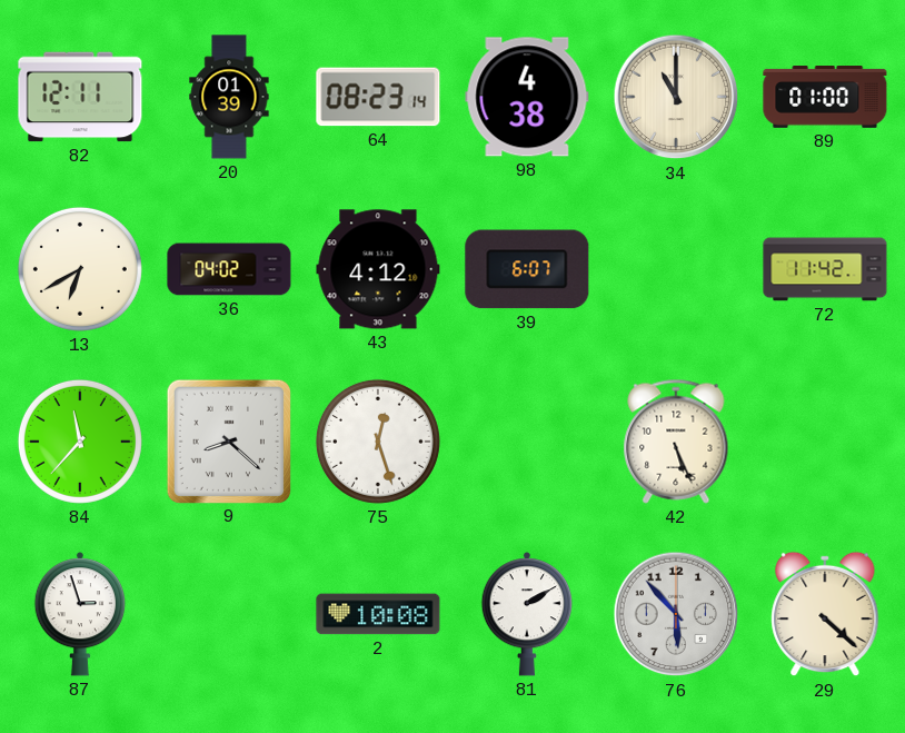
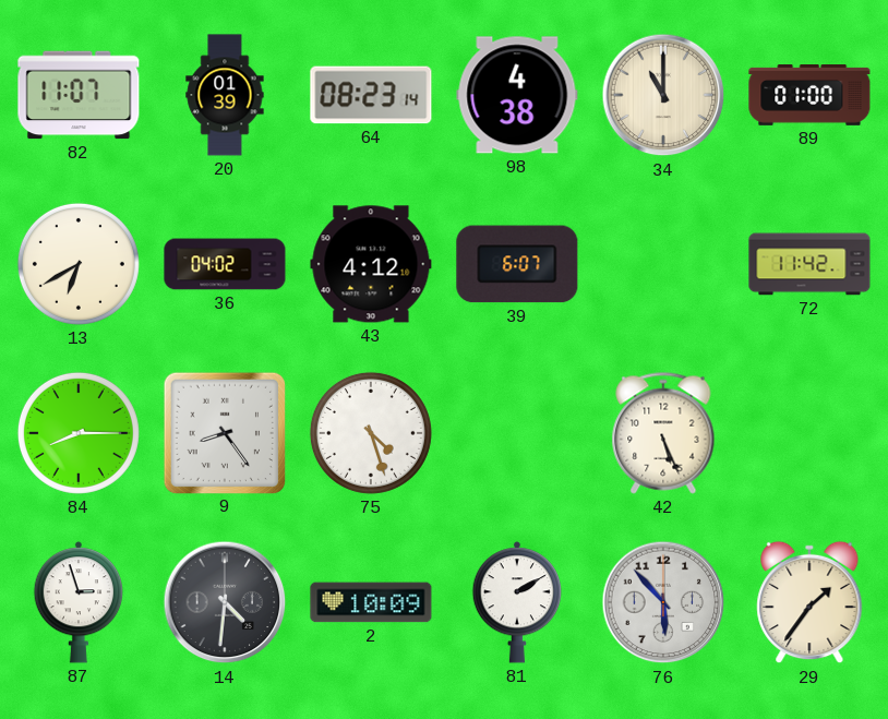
82: 12:11 -> 11:07 (79, 95)
84: 11:37 -> 8:15 (79, 433)
9: 8:22 -> 8:24 (224, 432)
75: 12:27 -> 4:27 (371, 433)
14: none -> 4:31 (225, 602)
2: 10:08 -> 10:09 (371, 602)
29: 4:22 -> 1:36 (809, 602)
